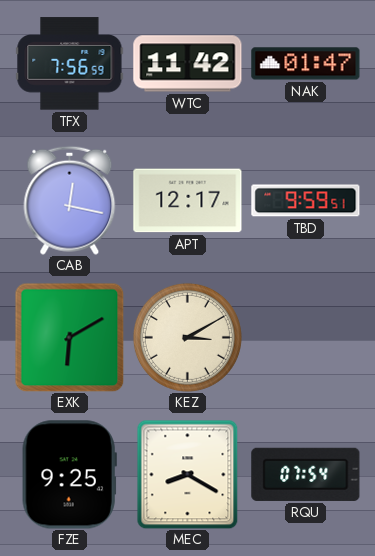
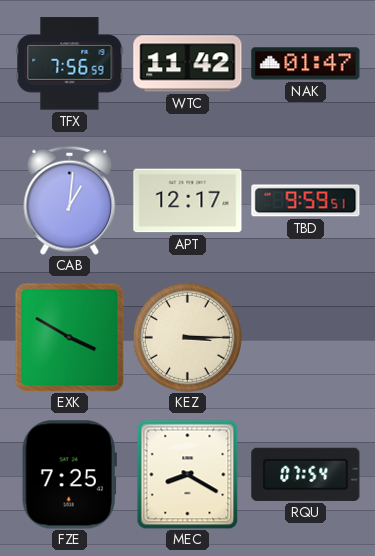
CAB: 12:17 -> 1:01 (70, 200)
EXK: 6:10 -> 3:50 (69, 337)
KEZ: 3:10 -> 3:15 (187, 337)
FZE: 9:25 -> 7:25 (69, 475)
